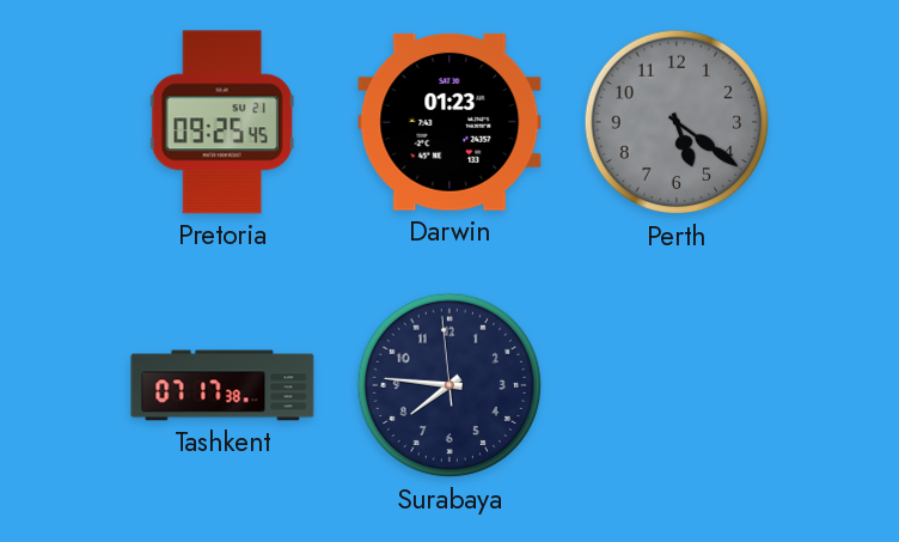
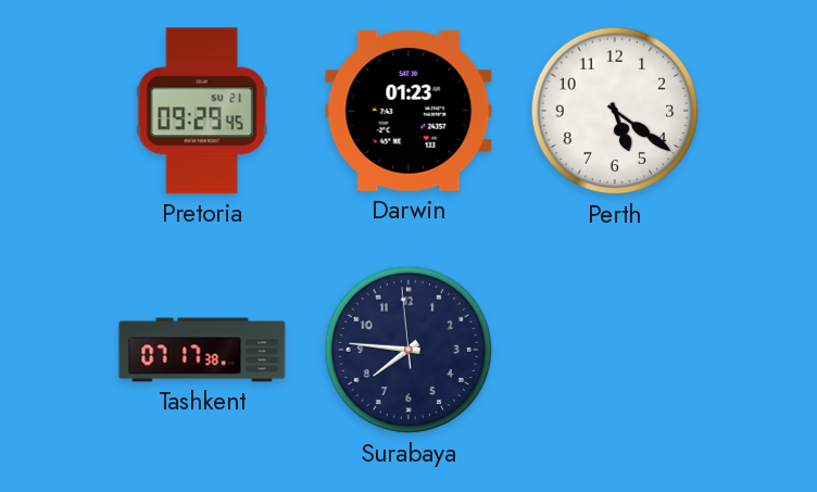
Pretoria: 09:25 -> 09:29 (202, 111)
Perth dial: grey -> white (615, 111)
